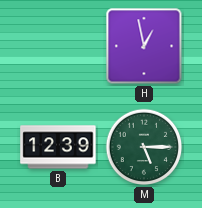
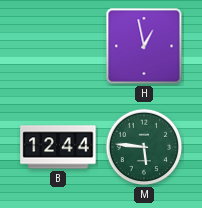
B: 12:39 -> 12:44 (58, 147)
M: 5:15 -> 5:46 (144, 147)
